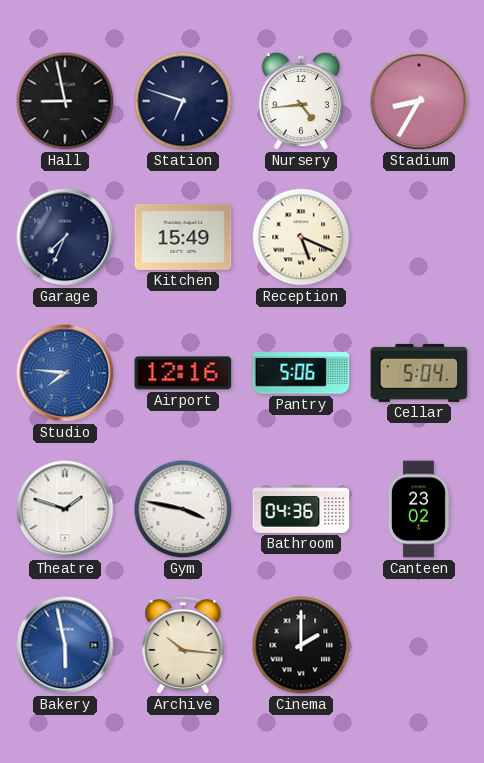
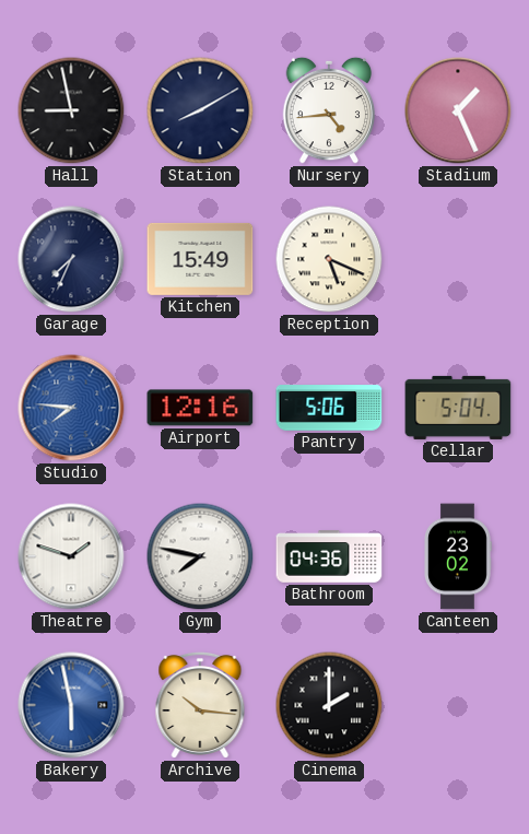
Station: 6:48 -> 8:10 (200, 110)
Stadium: 8:35 -> 1:26 (458, 110)
Gym: 3:47 -> 7:47 (200, 556)
